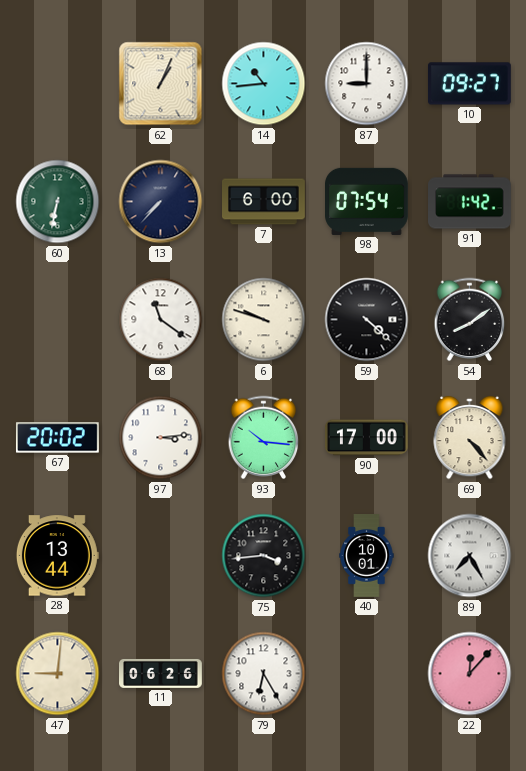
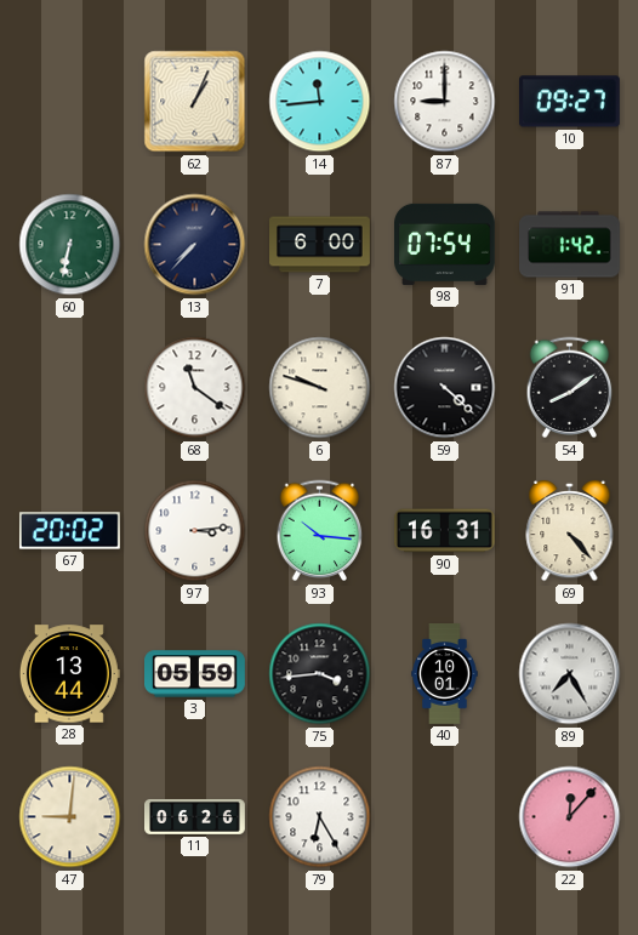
14: 10:44 -> 11:44 (320, 102)
90: 17:00 -> 16:31 (445, 531)
3: none -> 05:59 (195, 674)
